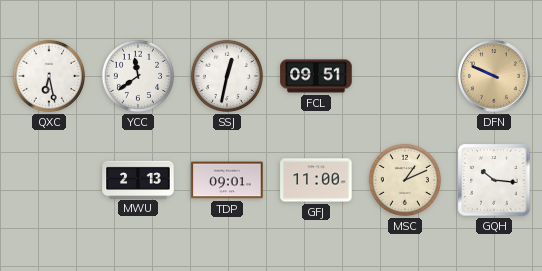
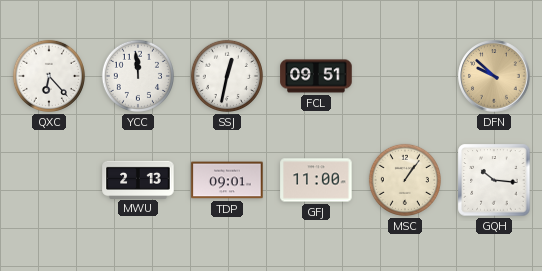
QXC: 6:28 -> 6:23 (49, 76)
YCC: 11:39 -> 11:59 (138, 76)
DFN: 9:49 -> 9:52 (494, 76)
MSC: 1:11 -> 1:06 (405, 180)
